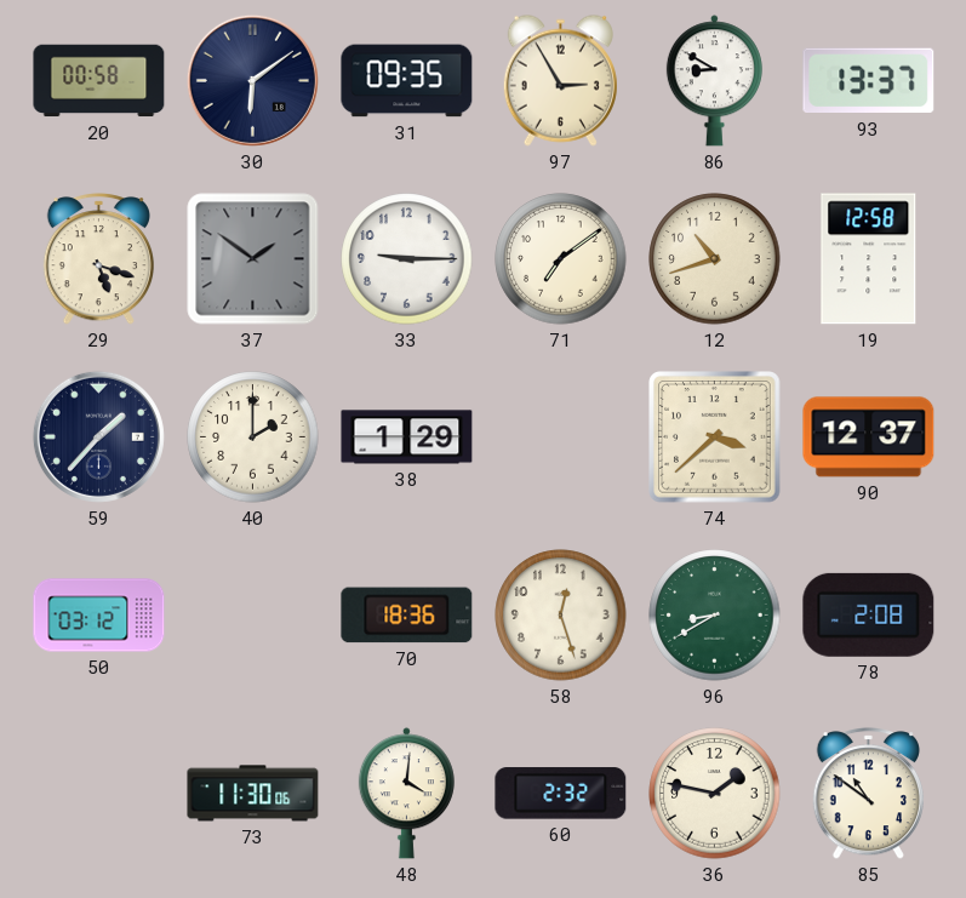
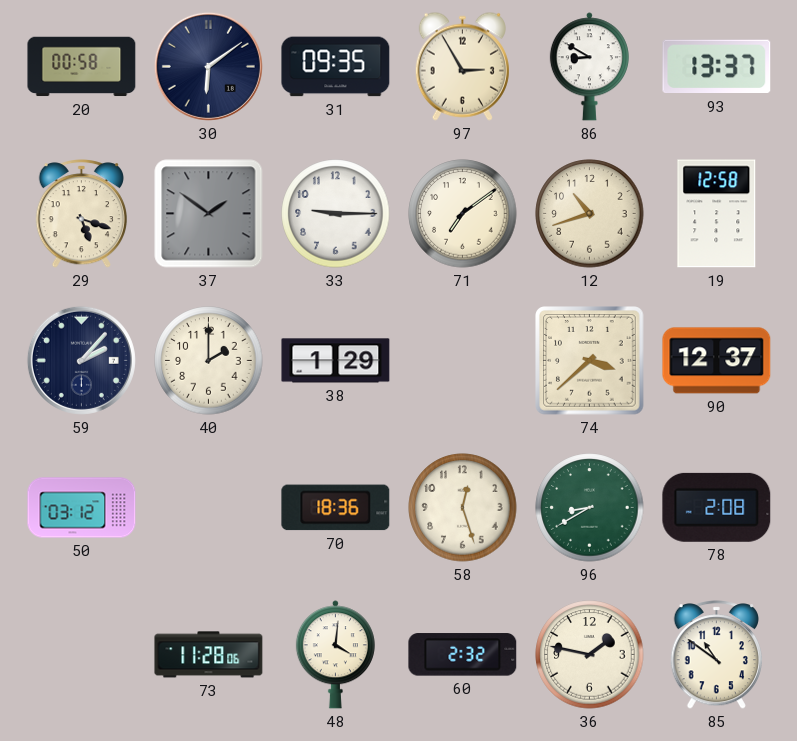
59: 1:37 -> 2:07 (81, 360)
73: 11:30 -> 11:28 (209, 655)
